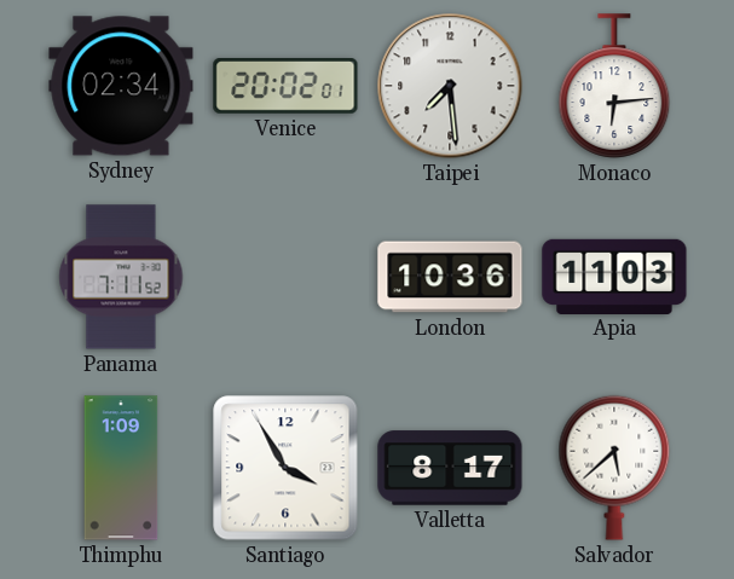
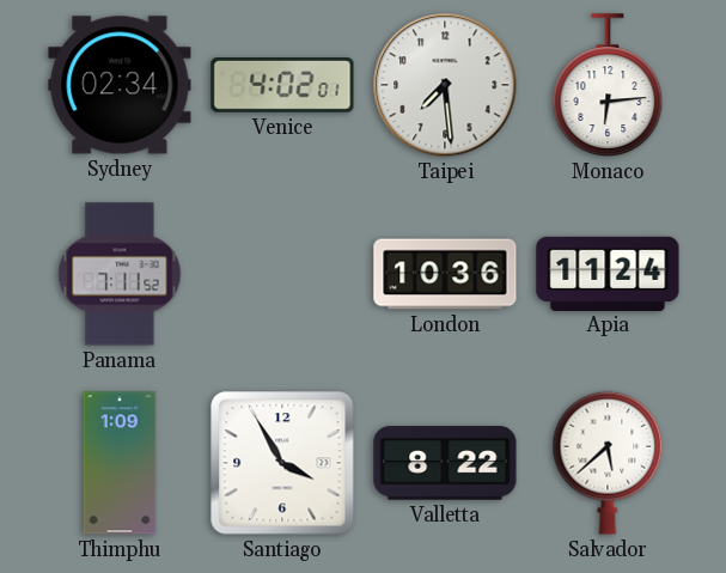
Venice: 20:02 -> 4:02 (282, 86)
Apia: 11:03 -> 11:24 (608, 273)
Valletta: 8:17 -> 8:22 (445, 463)
